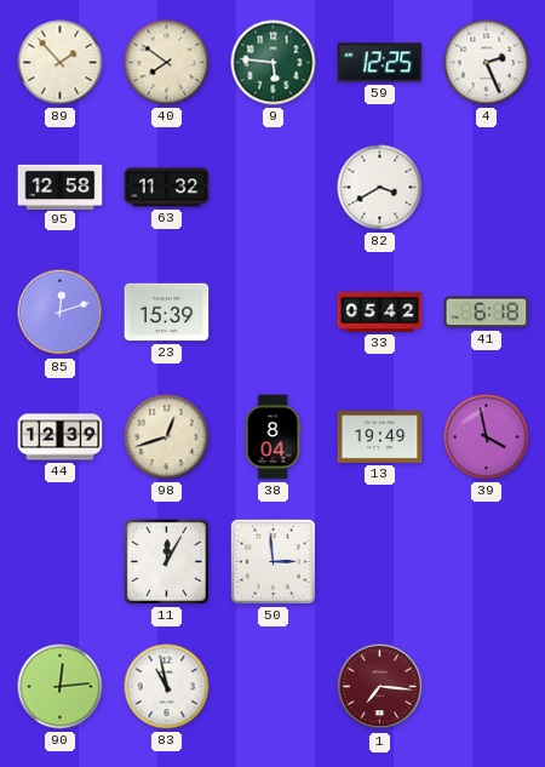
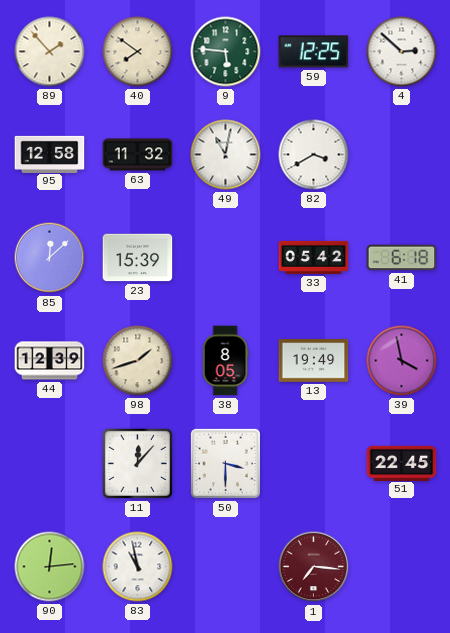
4: 2:26 -> 2:52 (402, 52)
49: none -> 11:02 (226, 155)
85: 12:12 -> 12:08 (50, 258)
98: 12:42 -> 1:42 (138, 361)
38: 8:04 -> 8:05 (225, 361)
11: 12:05 -> 12:07 (137, 463)
50: 2:59 -> 3:30 (225, 463)
51: none -> 22:45 (402, 463)
